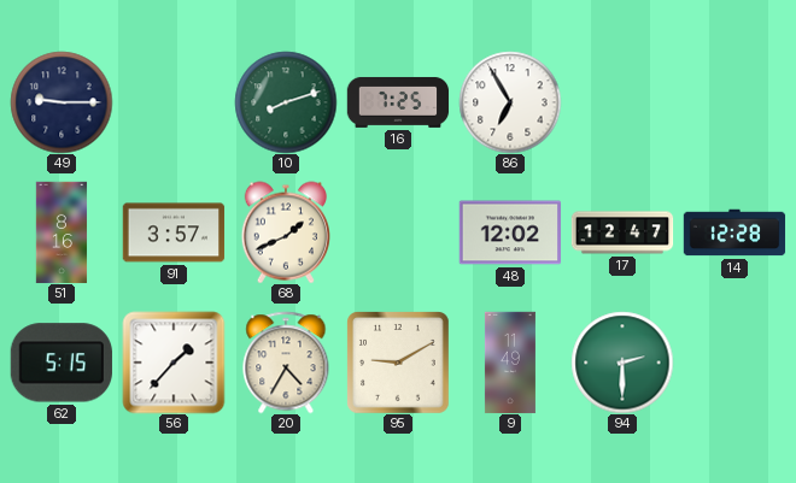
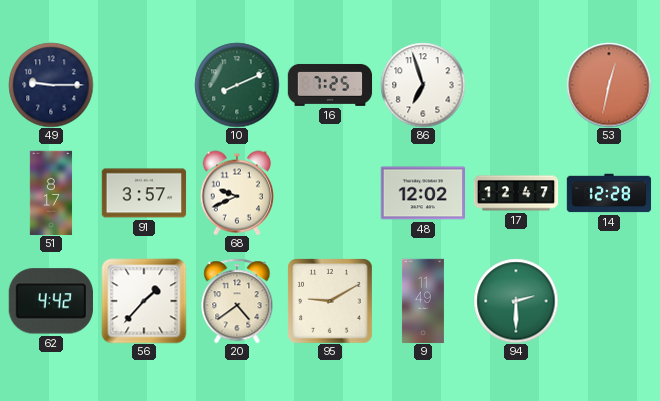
10: 8:12 -> 8:11 (237, 85)
86: 6:55 -> 6:57 (423, 85)
53: none -> 12:32 (609, 85)
51: 8:16 -> 8:17 (51, 193)
68: 1:41 -> 9:41 (236, 193)
62: 5:15 -> 4:42 (51, 301)
20: 4:35 -> 4:39 (237, 301)
